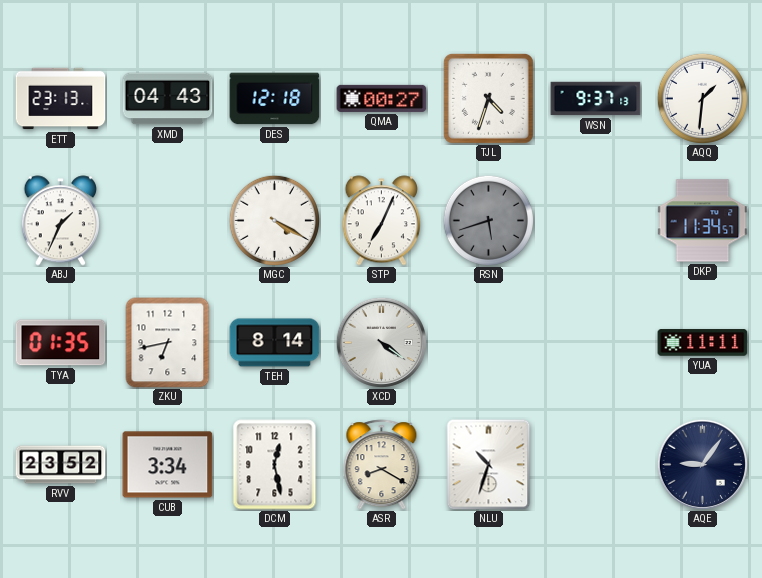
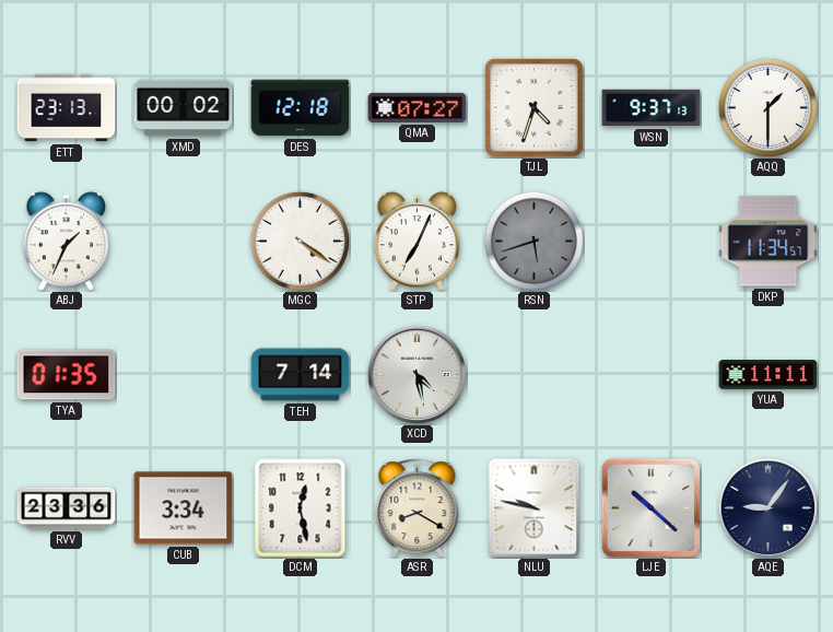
XMD: 04:43 -> 00:02 (184, 108)
QMA: 00:27 -> 07:27 (418, 107)
AQQ: 1:31 -> 1:30 (767, 107)
MGC: 4:20 -> 4:21 (300, 241)
ZKU: 6:43 -> none (168, 343)
TEH: 8:14 -> 7:14 (301, 375)
XCD: 4:21 -> 4:28 (416, 374)
RVV: 23:52 -> 23:36 (67, 508)
NLU: 10:33 -> 9:47 (535, 508)
LJE: none -> 10:22 (650, 507)
